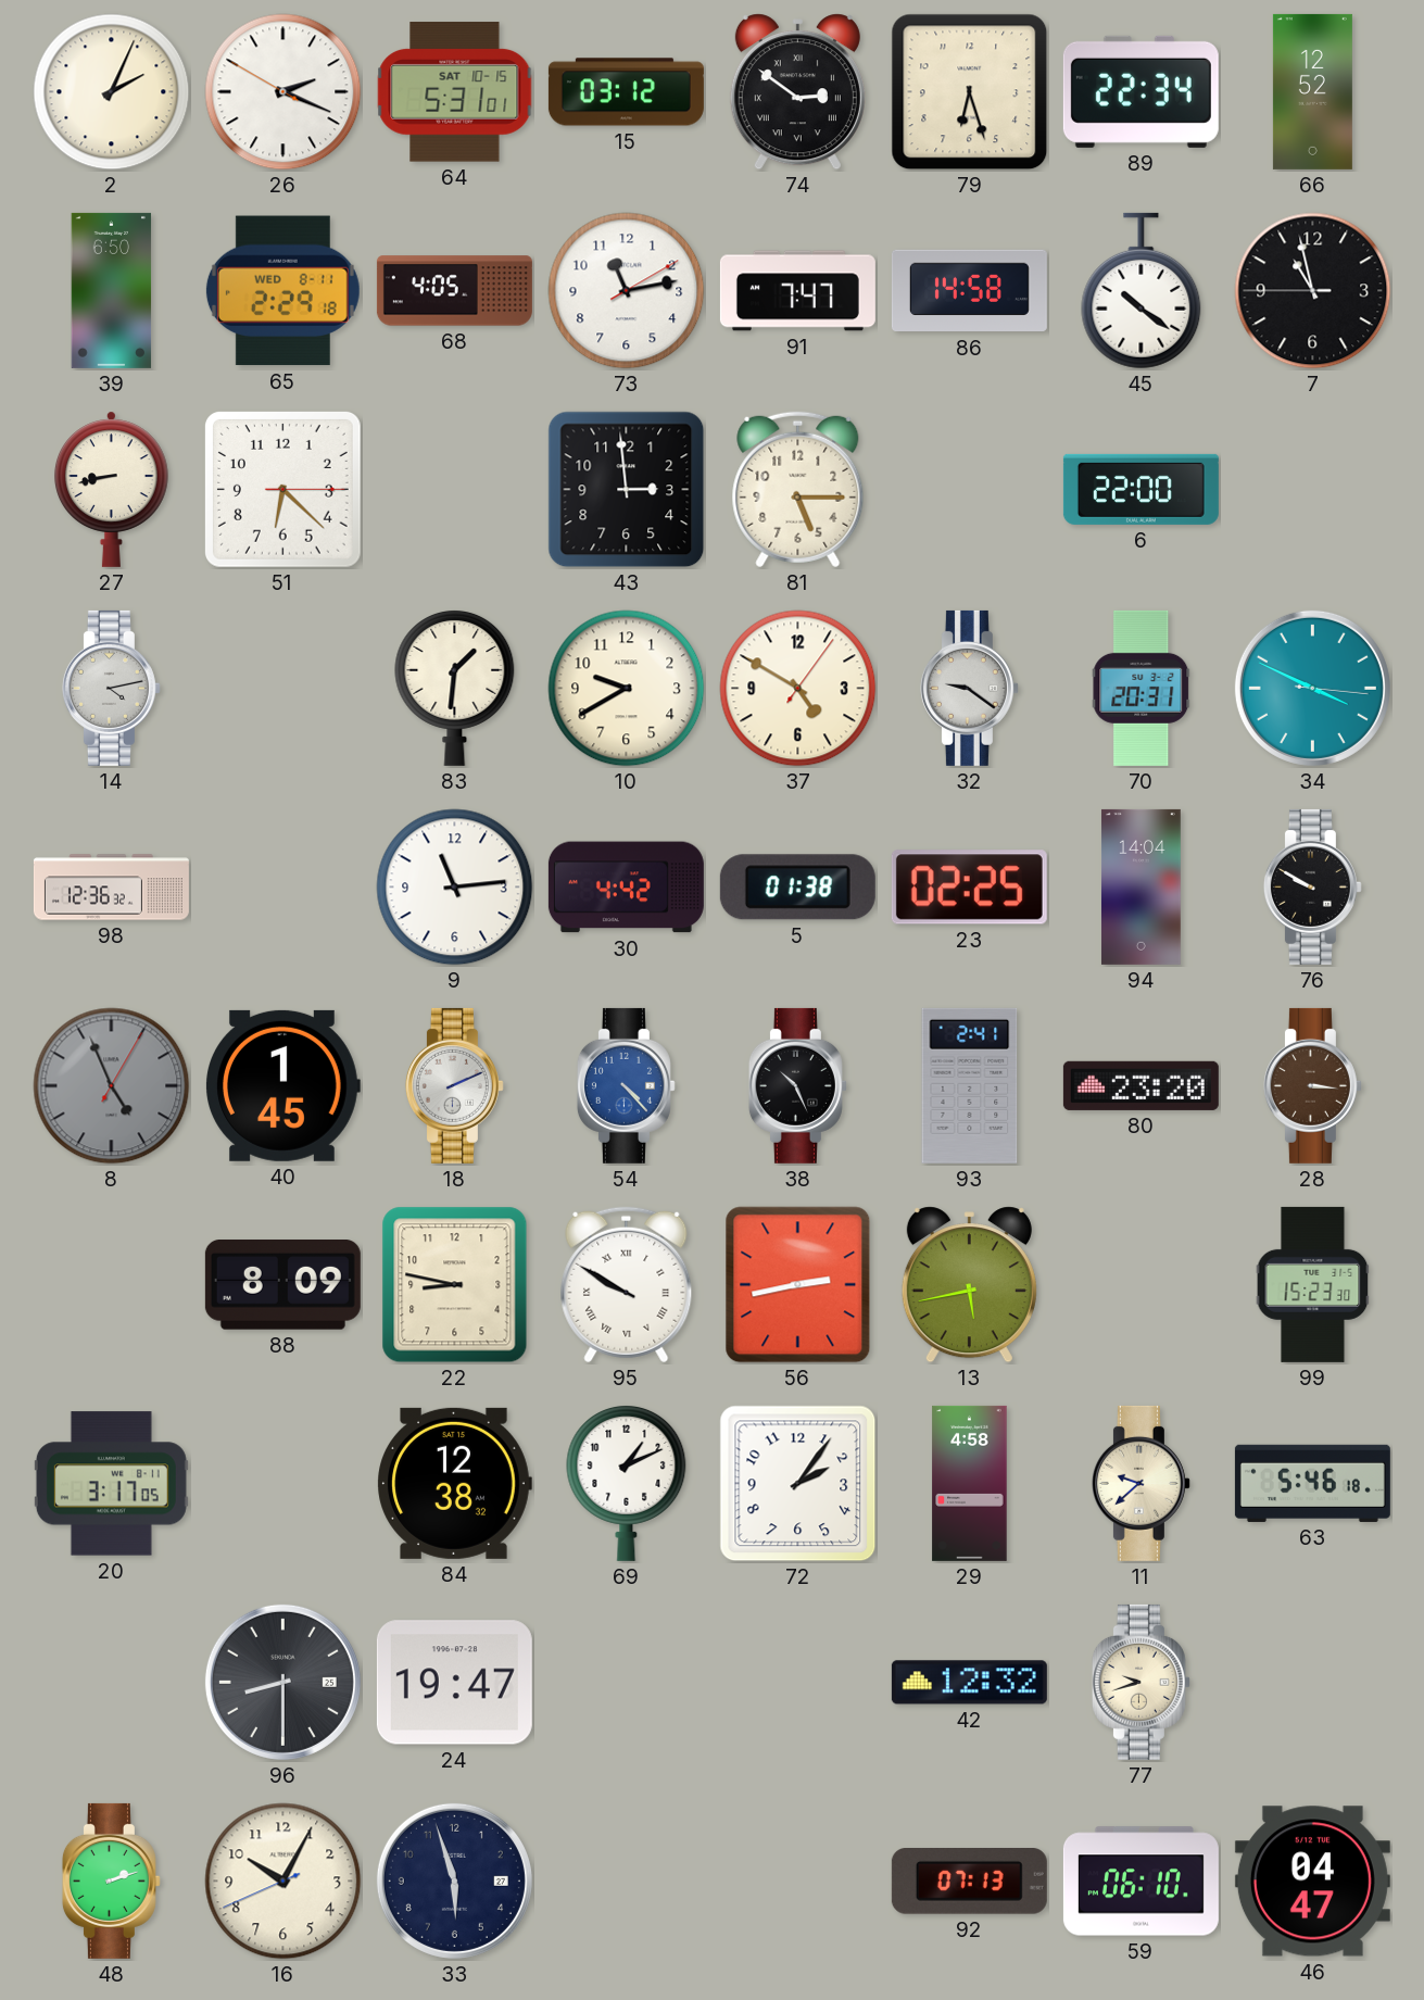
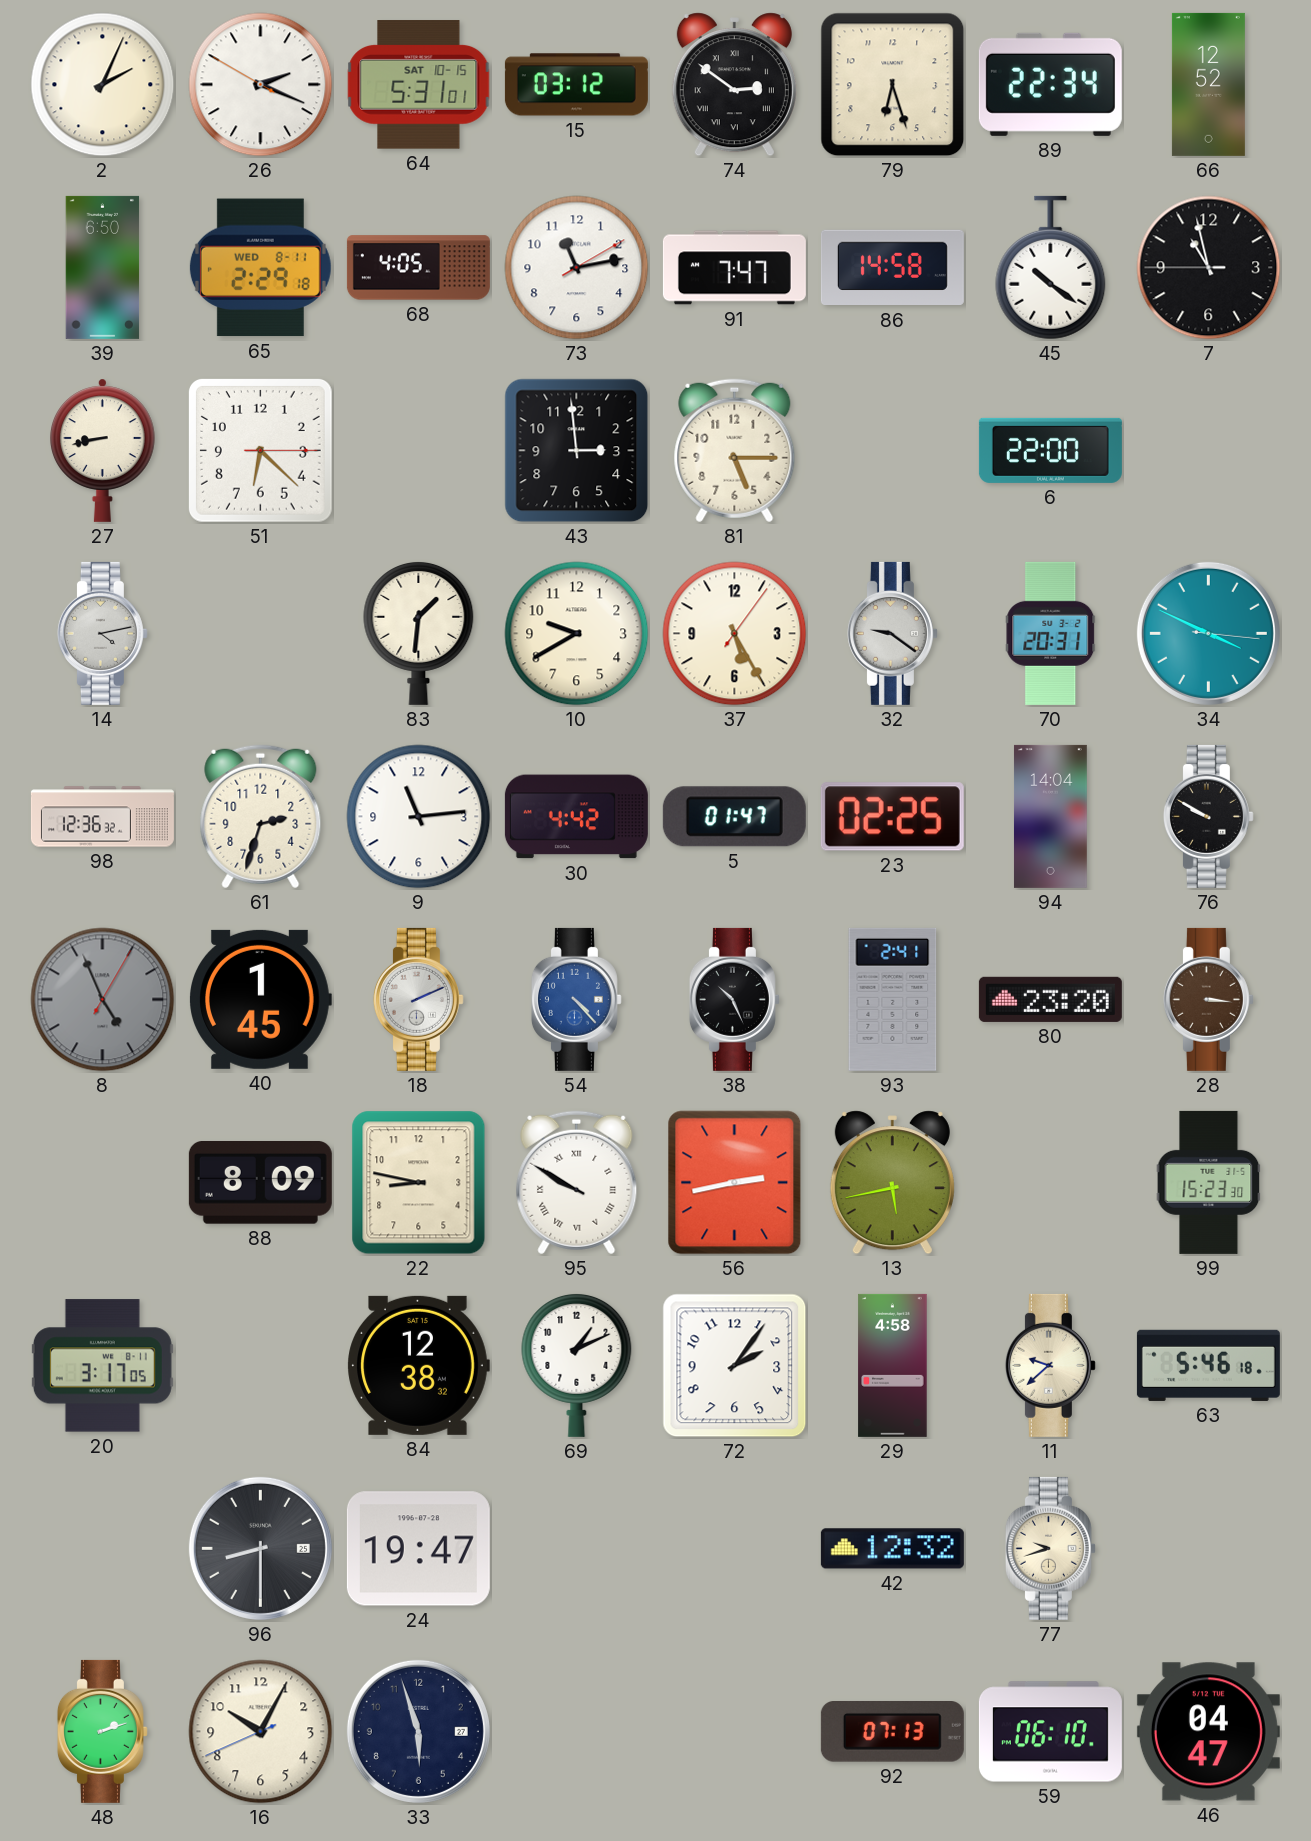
37: 4:50 -> 5:25 (735, 634)
61: none -> 2:33 (261, 817)
5: 01:38 -> 01:47 (734, 817)
